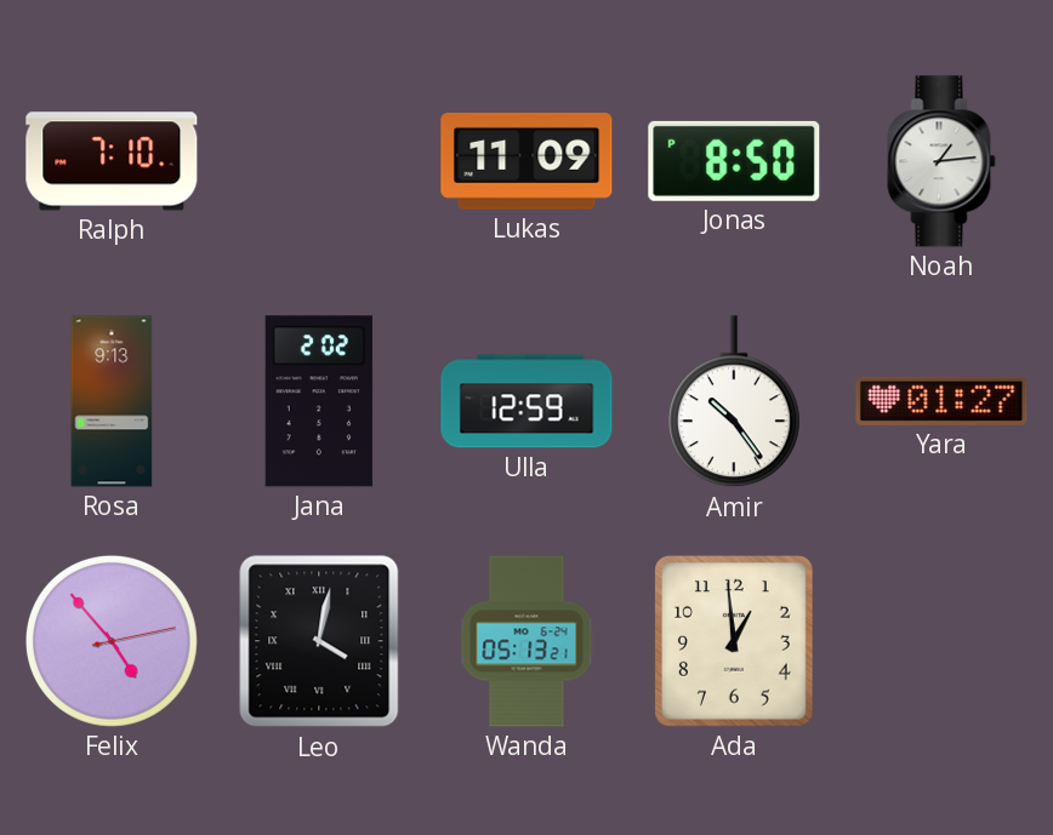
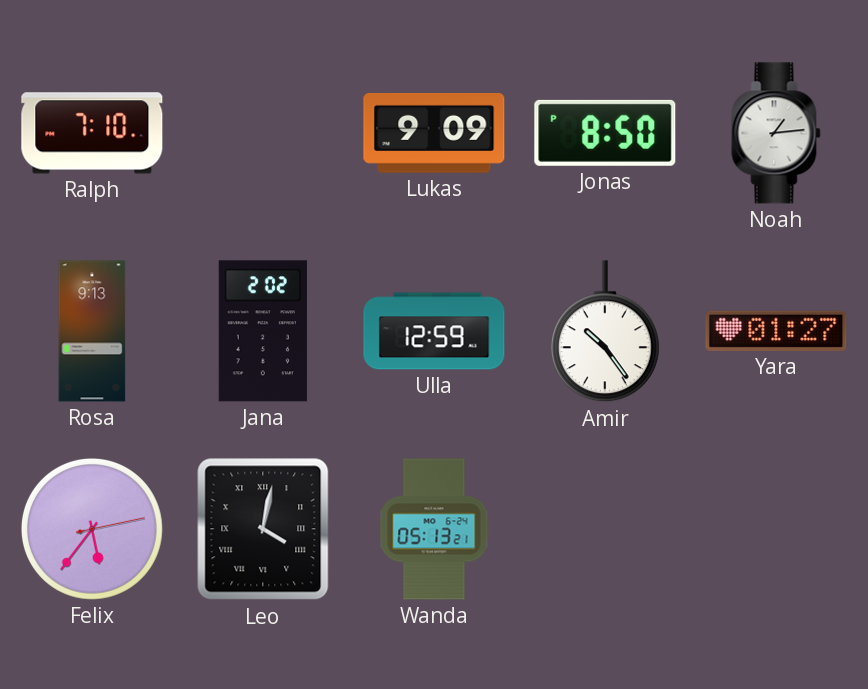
Lukas: 11:09 -> 9:09 (434, 134)
Felix: 4:53 -> 5:36 (92, 529)
Ada: 12:59 -> none (735, 642)
